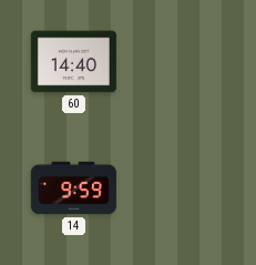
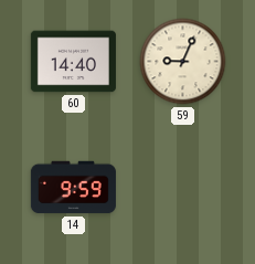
59: none -> 9:04 (183, 62)
